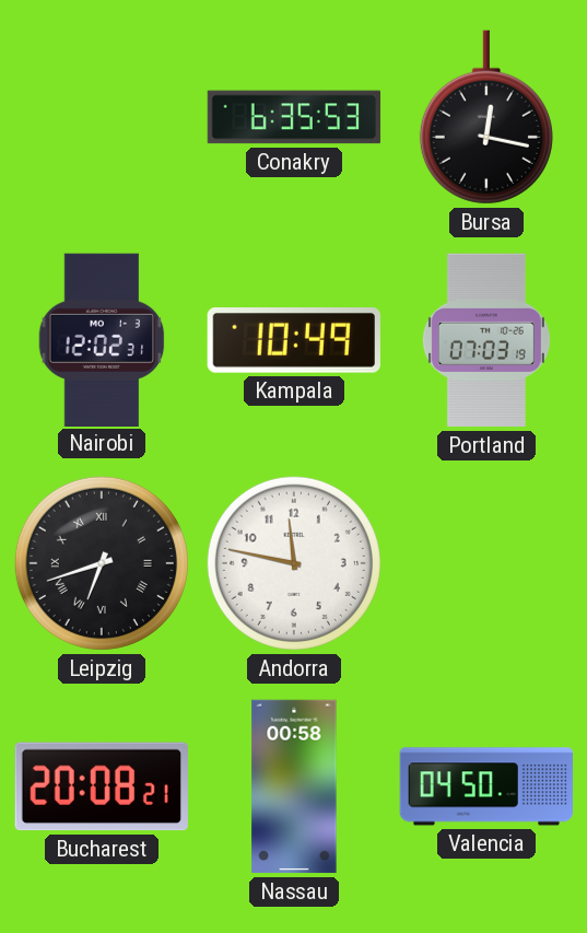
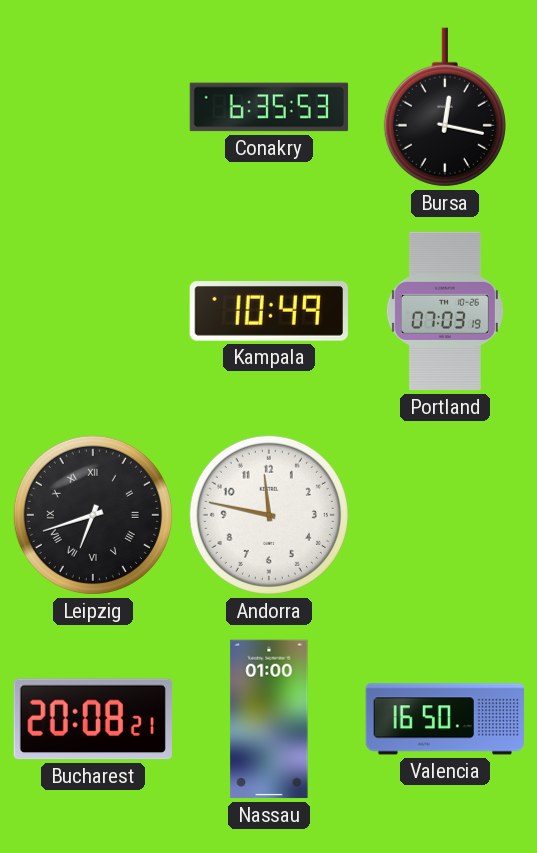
Nairobi: 12:02 -> none (102, 339)
Nassau: 00:58 -> 01:00 (269, 719)
Valencia: 04:50 -> 16:50 (444, 719)
